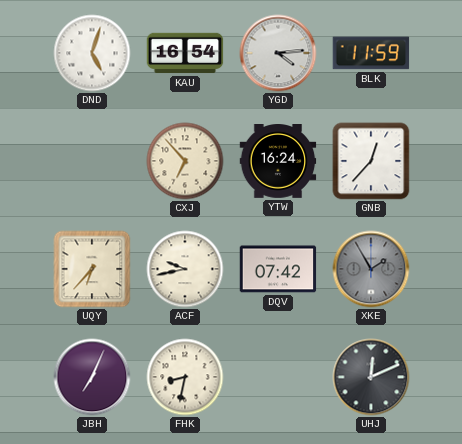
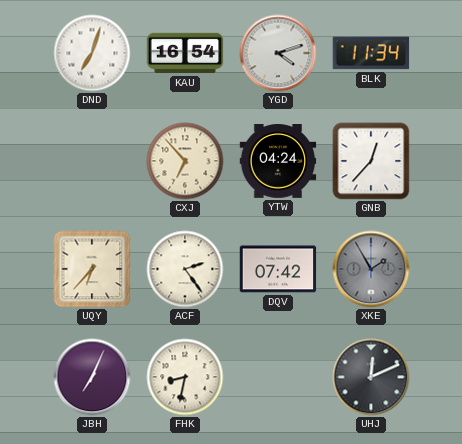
DND: 5:03 -> 7:03 (92, 53)
YGD: 4:14 -> 4:12 (278, 53)
BLK: 11:59 -> 11:34 (371, 53)
YTW: 16:24 -> 04:24 (278, 162)
ACF: 9:43 -> 2:24 (185, 269)
